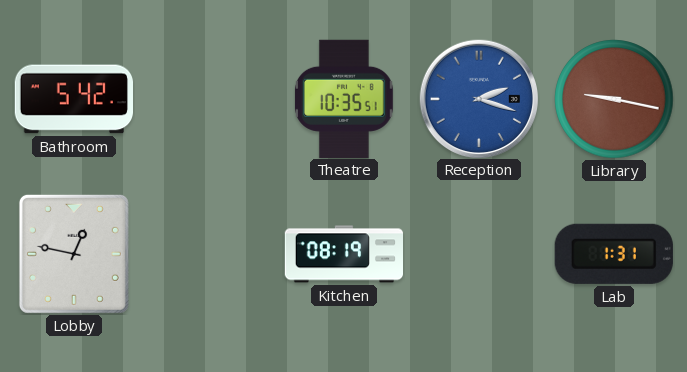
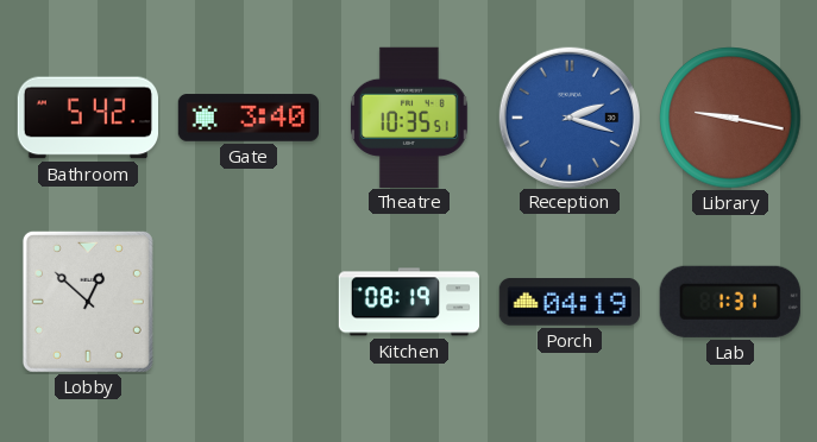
Gate: none -> 3:40 (247, 118)
Lobby: 12:47 -> 12:52 (88, 302)
Porch: none -> 04:19 (568, 303)
